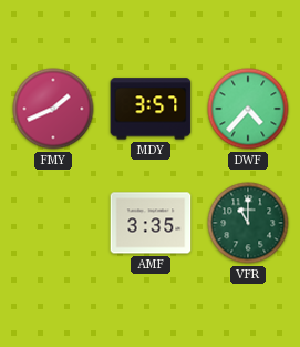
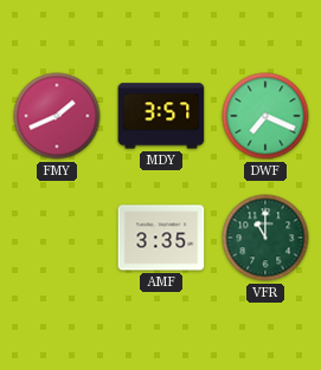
DWF: 4:37 -> 7:19 (265, 116)
